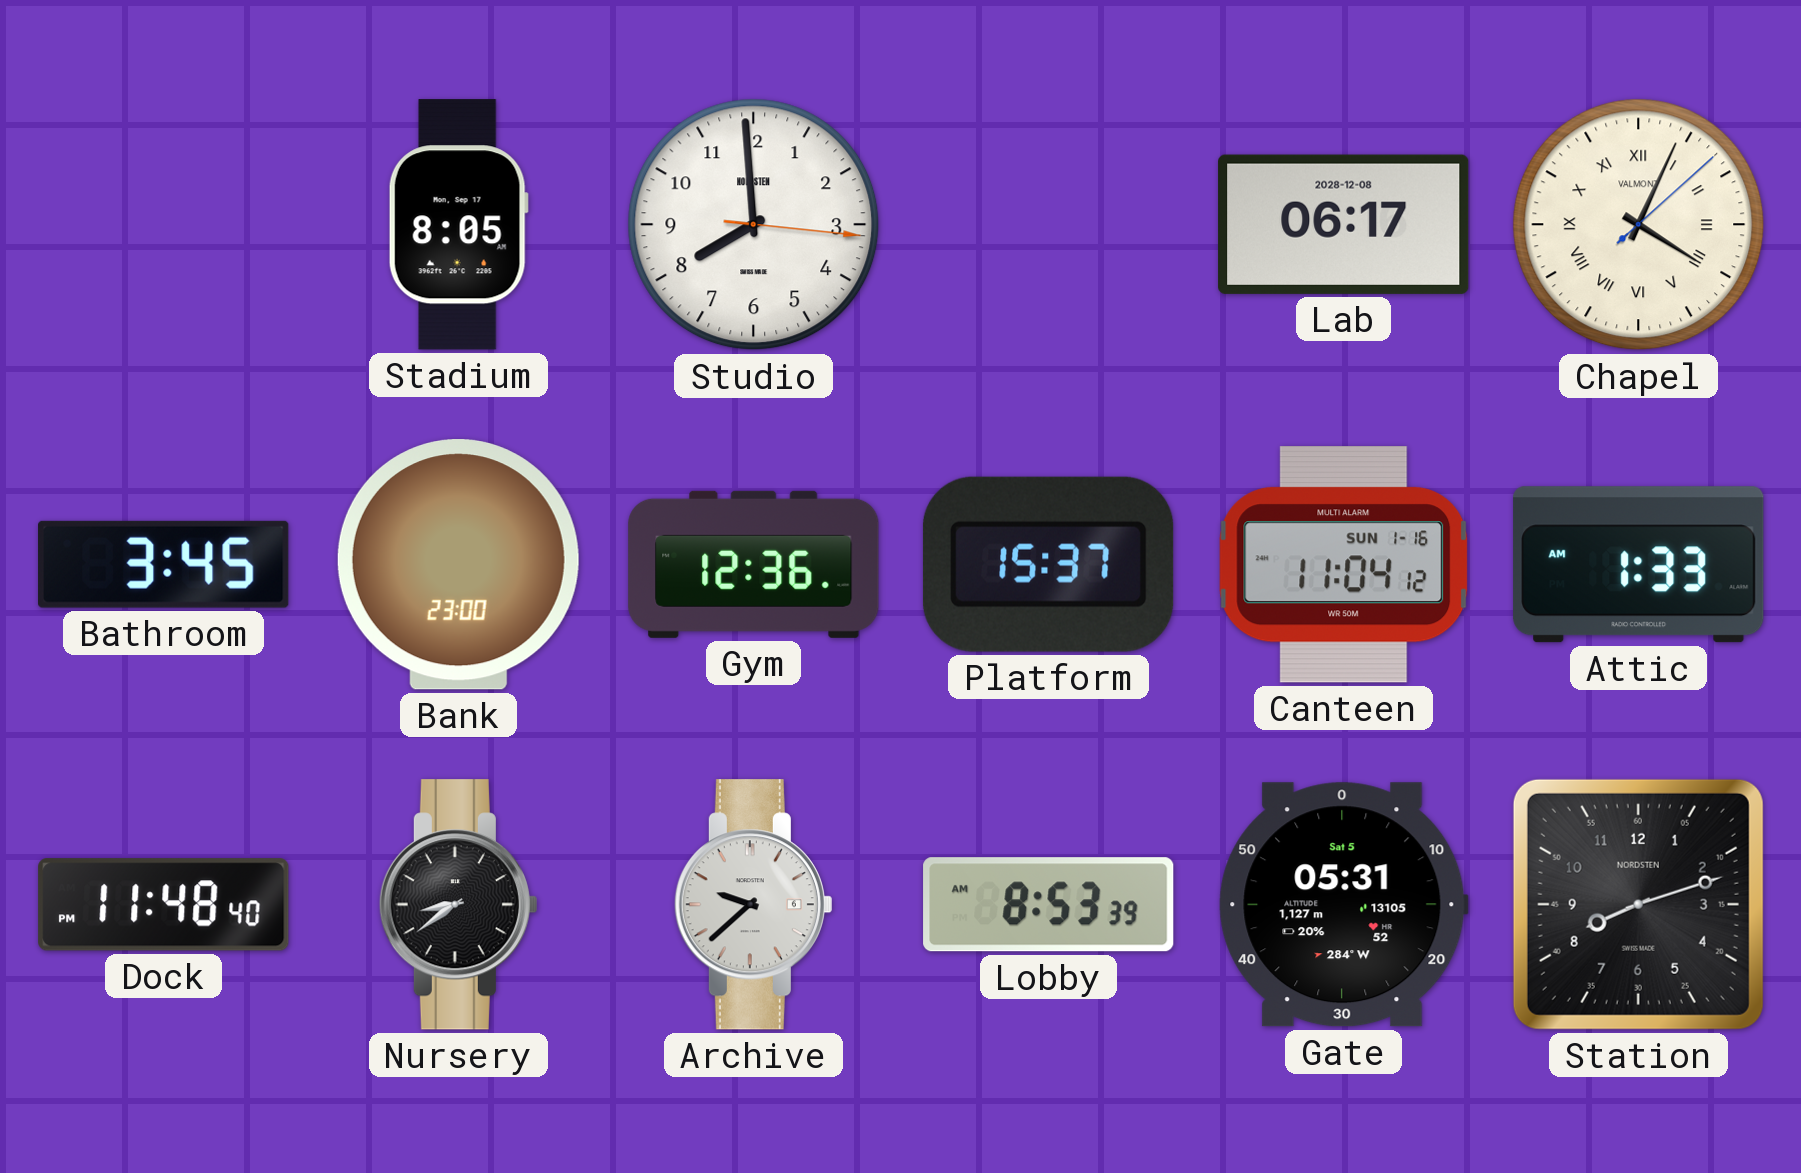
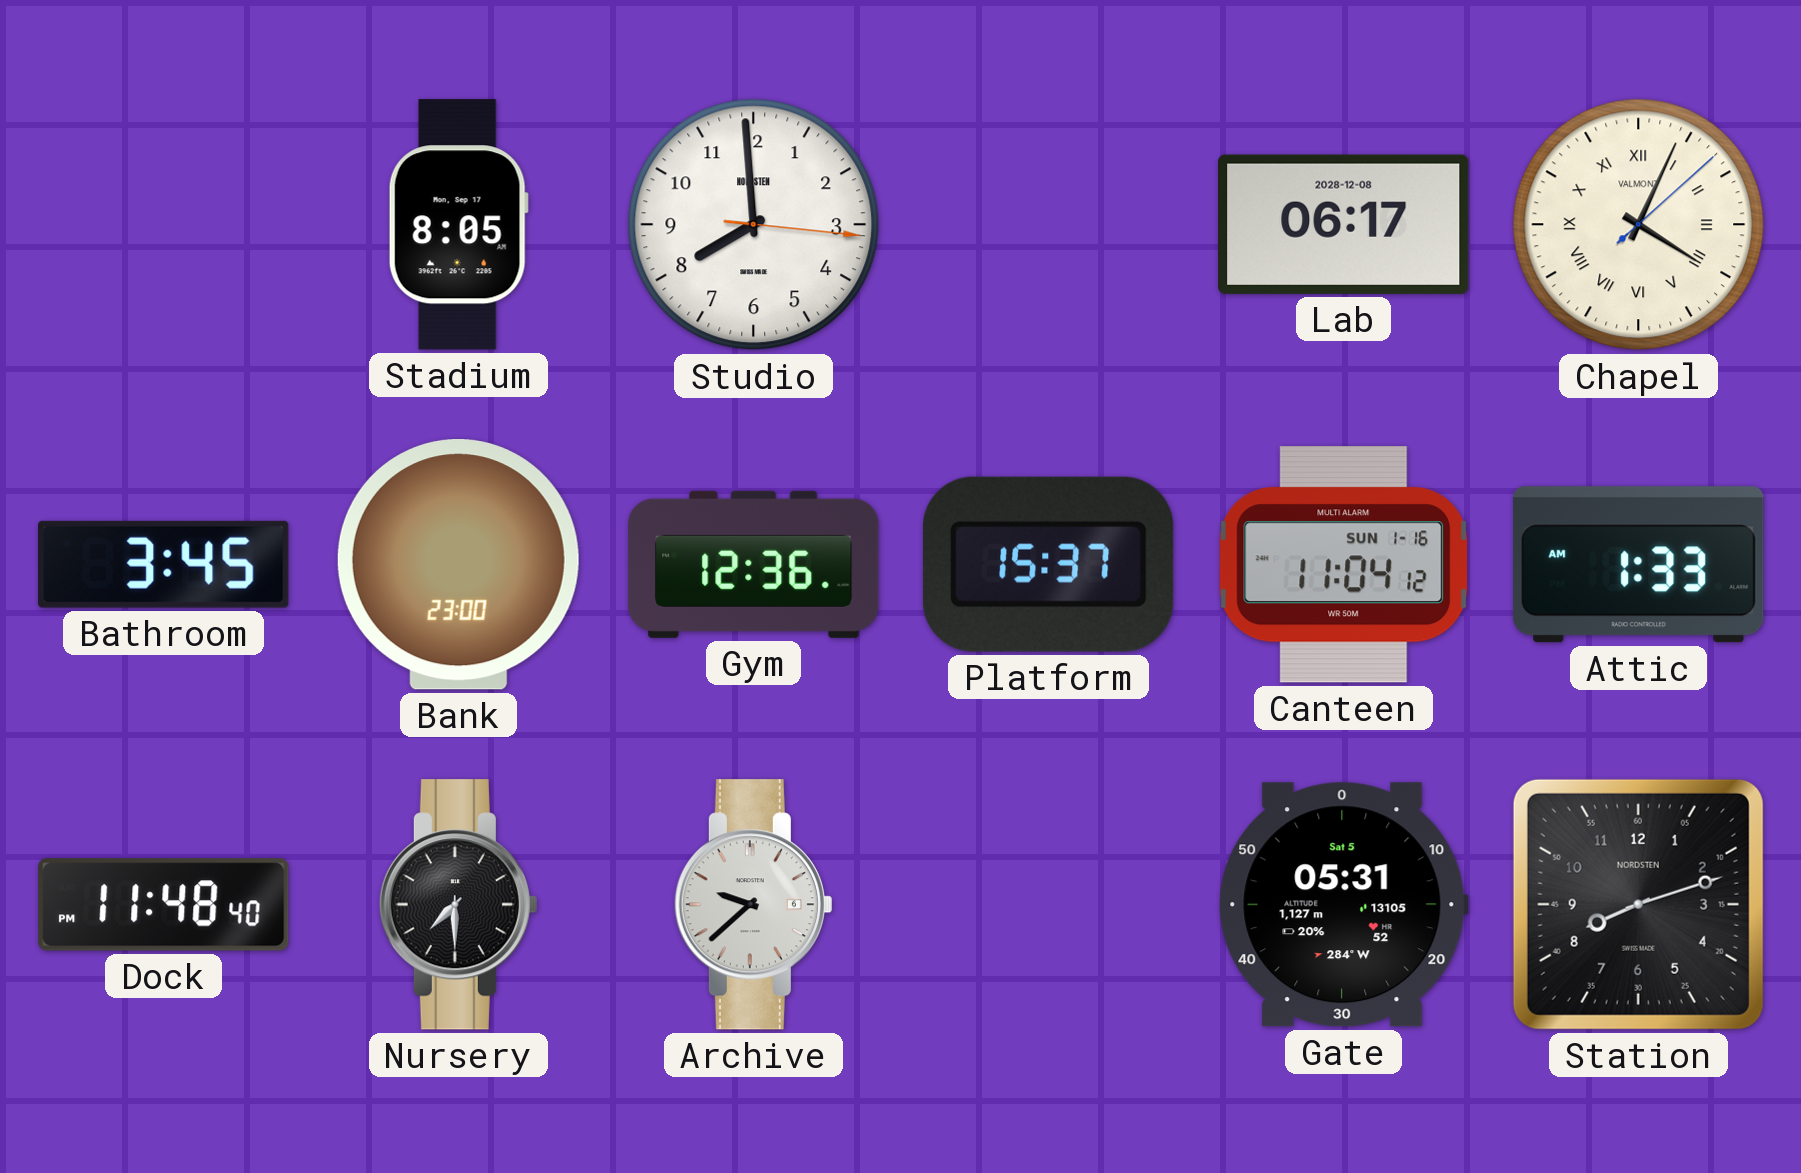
Nursery: 8:39 -> 7:30 (458, 905)
Lobby: 8:53 -> none (1049, 905)
